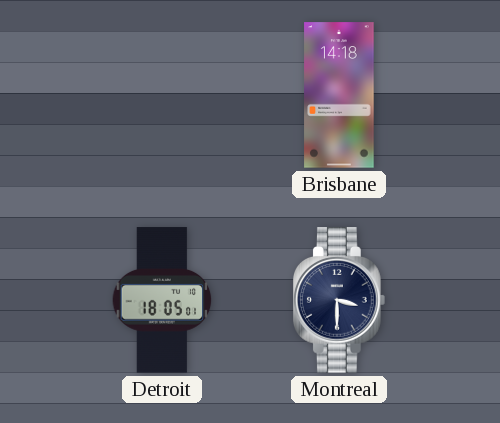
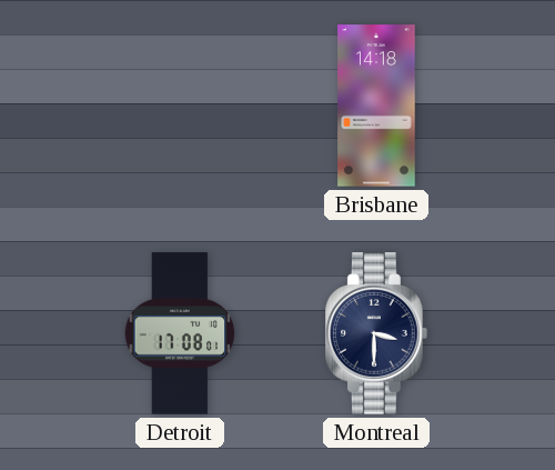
Detroit: 18:05 -> 17:08 (180, 333)
